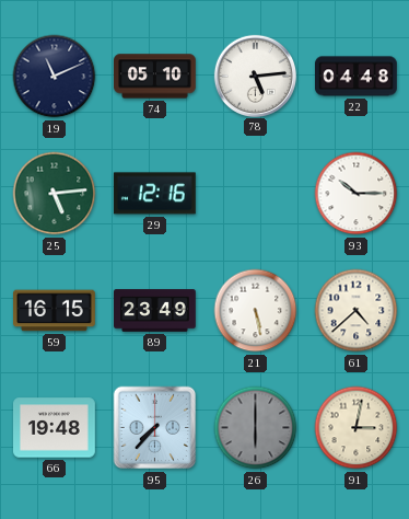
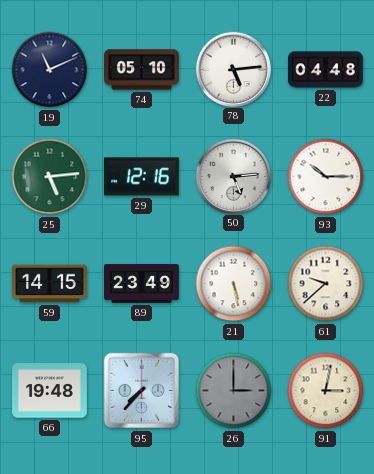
50: none -> 5:14 (233, 176)
59: 16:15 -> 14:15 (50, 284)
61: 4:38 -> 9:38 (326, 284)
26: 6:00 -> 3:00 (234, 391)
